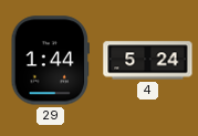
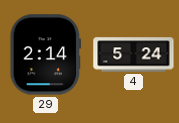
29: 1:44 -> 2:14 (46, 55)
